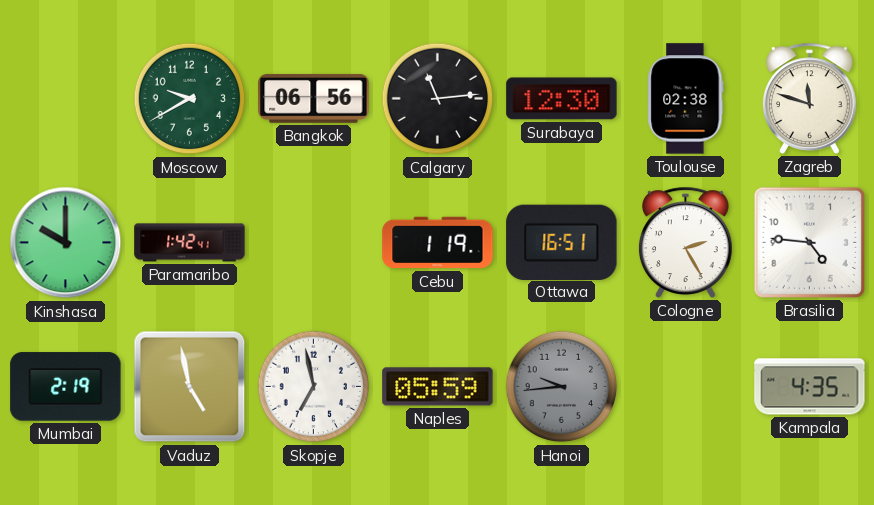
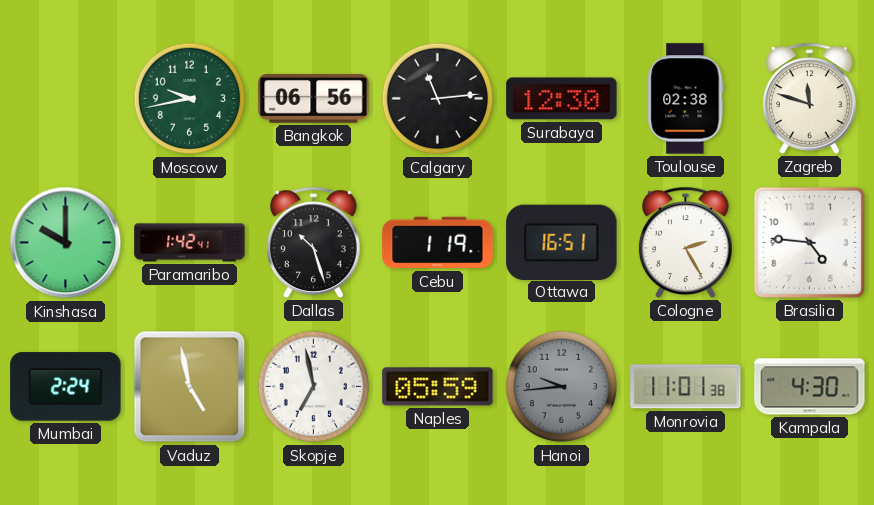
Moscow: 9:40 -> 9:43 (190, 99)
Dallas: none -> 10:27 (313, 242)
Mumbai: 2:19 -> 2:24 (66, 387)
Monrovia: none -> 11:01 (686, 387)
Kampala: 4:35 -> 4:30 (810, 387)
